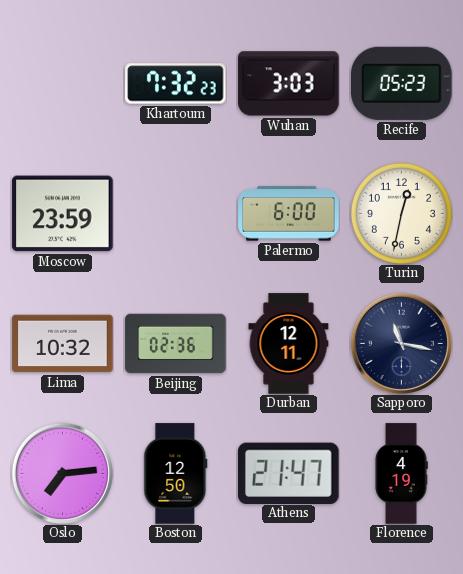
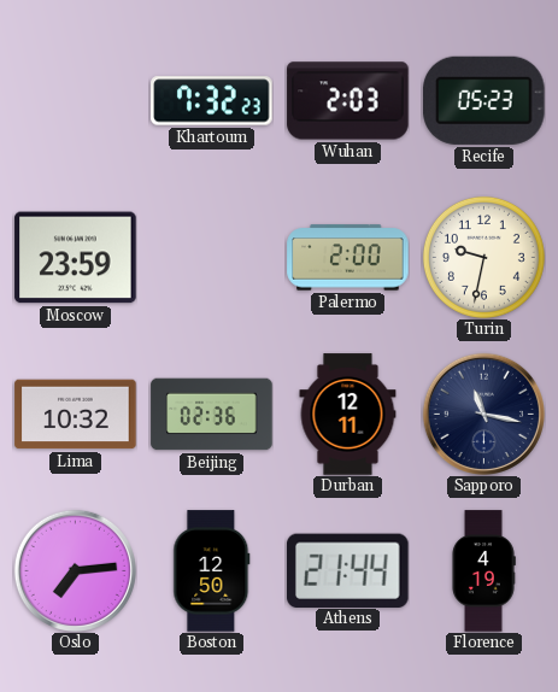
Wuhan: 3:03 -> 2:03 (348, 101)
Palermo: 6:00 -> 2:00 (348, 258)
Turin: 12:32 -> 9:32 (483, 257)
Athens: 21:47 -> 21:44 (348, 570)
